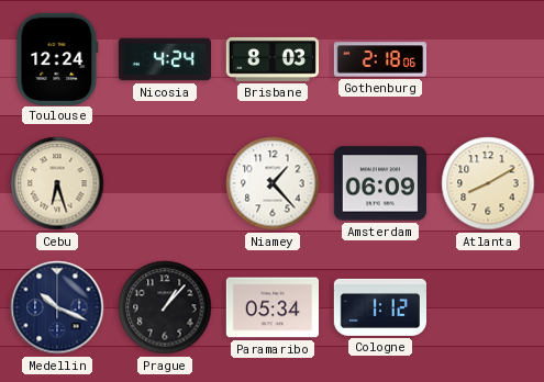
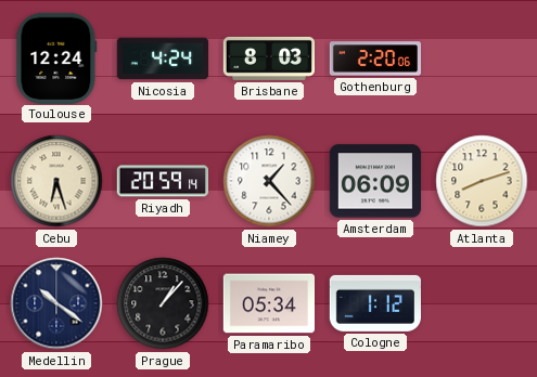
Gothenburg: 2:18 -> 2:20 (375, 58)
Riyadh: none -> 20:59 (162, 181)
Atlanta: 8:10 -> 8:12 (482, 181)
Medellin: 10:19 -> 10:21 (56, 303)
